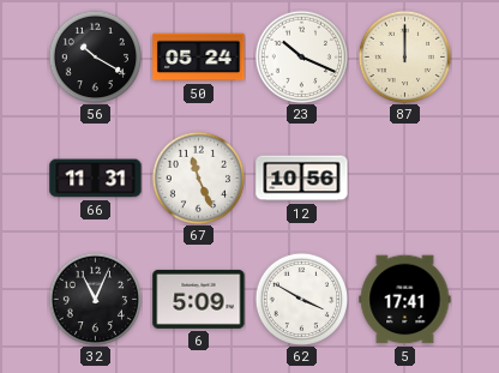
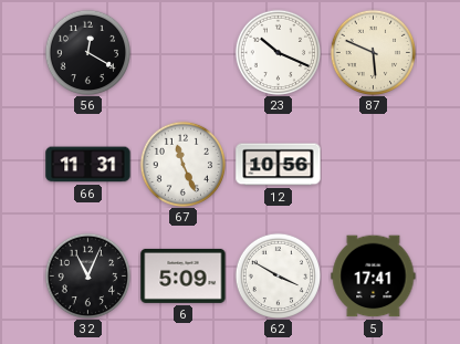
56: 10:20 -> 12:20 (87, 52)
50: 05:24 -> none (199, 58)
87: 12:00 -> 5:49 (373, 52)
